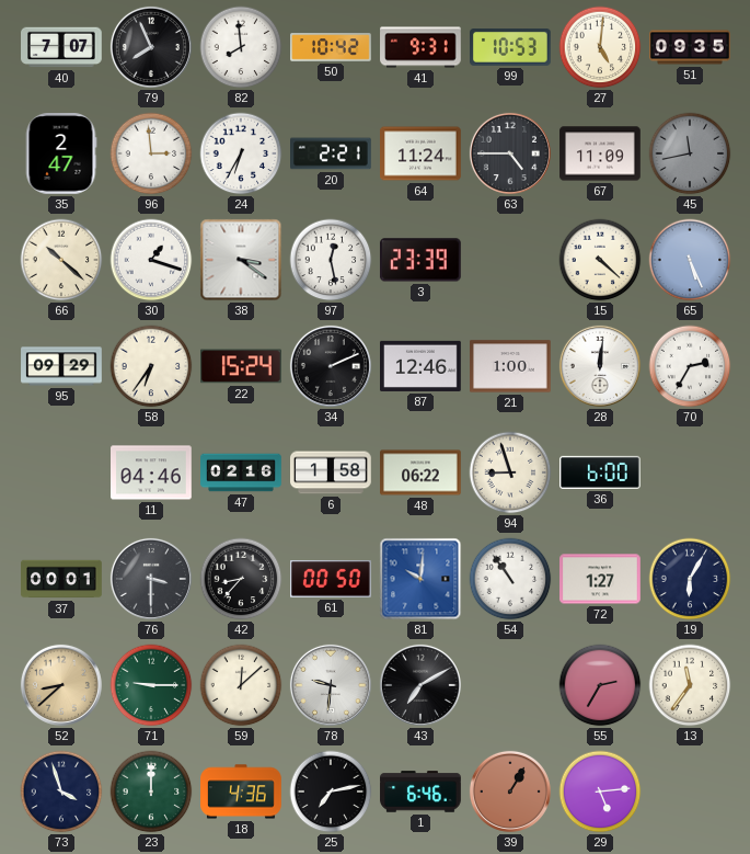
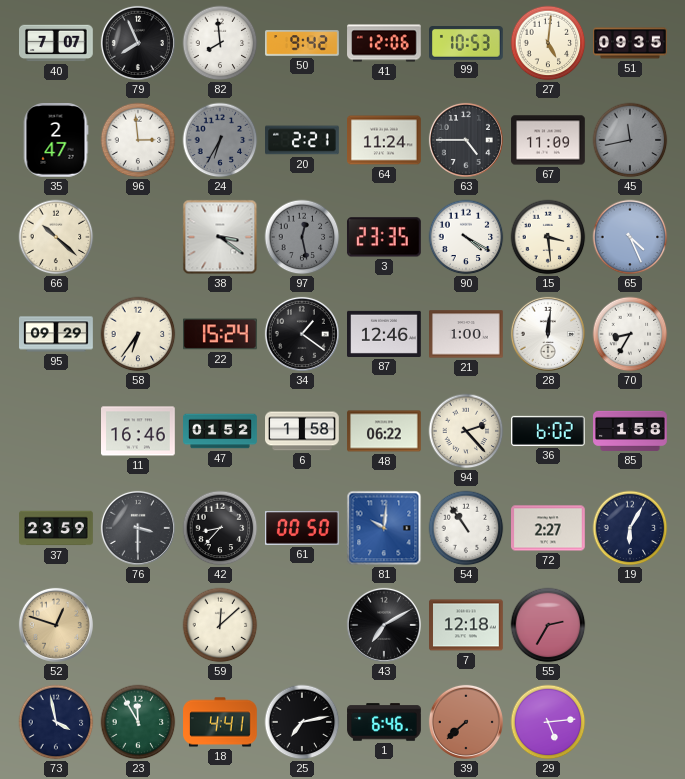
50: 10:42 -> 9:42 (302, 43)
41: 9:31 -> 12:06 (384, 43)
24 dial: white -> grey (220, 140)
30: 1:18 -> none (151, 260)
97 dial: white -> grey (302, 237)
3: 23:39 -> 23:35 (384, 237)
90: none -> 4:20 (466, 237)
15: 4:22 -> 3:29 (548, 237)
65: 5:26 -> 4:26 (630, 237)
34: 2:11 -> 1:21 (302, 334)
70: 2:35 -> 8:35 (630, 334)
11: 04:46 -> 16:46 (139, 431)
47: 02:16 -> 01:52 (220, 431)
94: 8:57 -> 2:23 (466, 431)
36: 6:00 -> 6:02 (549, 431)
85: none -> 1:58 (630, 431)
37: 00:01 -> 23:59 (56, 528)
72: 1:27 -> 2:27 (548, 528)
52: 8:38 -> 12:48 (56, 625)
71: 9:15 -> none (151, 685)
78: 9:31 -> none (331, 685)
7: none -> 12:18 (467, 625)
13: 11:36 -> none (690, 685)
73: 3:57 -> 3:58 (56, 722)
23: 12:00 -> 11:55 (138, 722)
18: 4:36 -> 4:41 (220, 722)
39: 1:05 -> 7:38 (466, 722)
